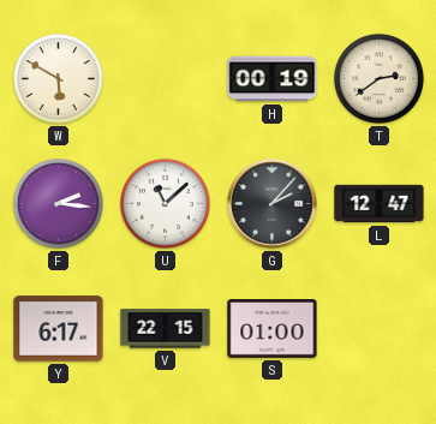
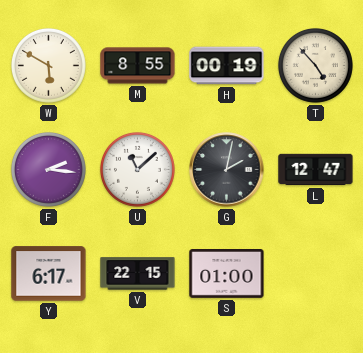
M: none -> 8:55 (138, 66)
T: 2:39 -> 4:53 (315, 65)
G: 2:07 -> 2:02 (227, 170)
